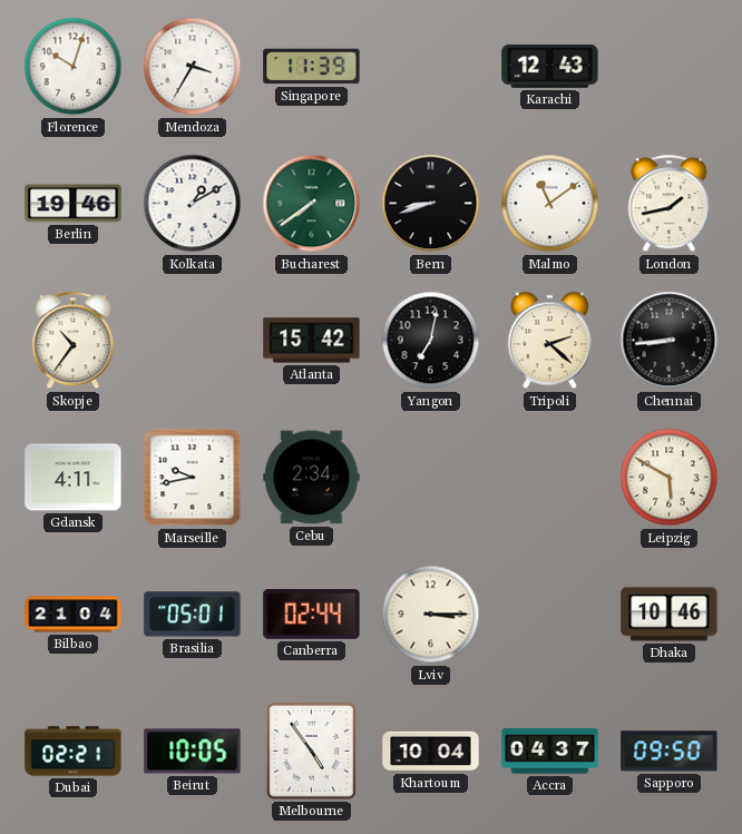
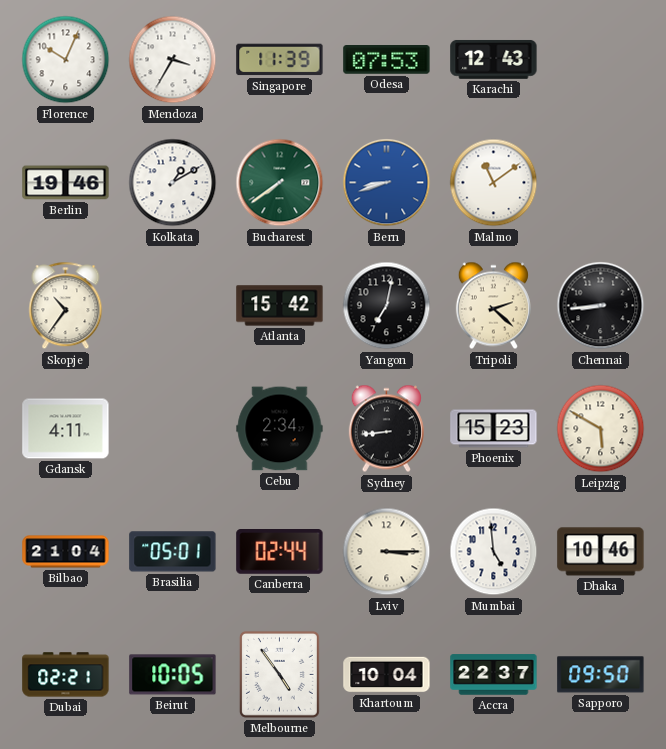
Florence: 10:03 -> 10:04 (66, 60)
Odesa: none -> 07:53 (387, 60)
Bern dial: black -> blue (387, 183)
London: 1:43 -> none (670, 204)
Marseille: 9:43 -> none (193, 478)
Sydney: none -> 8:44 (386, 429)
Phoenix: none -> 15:23 (494, 429)
Mumbai: none -> 4:59 (494, 552)
Accra: 04:37 -> 22:37 (494, 675)
